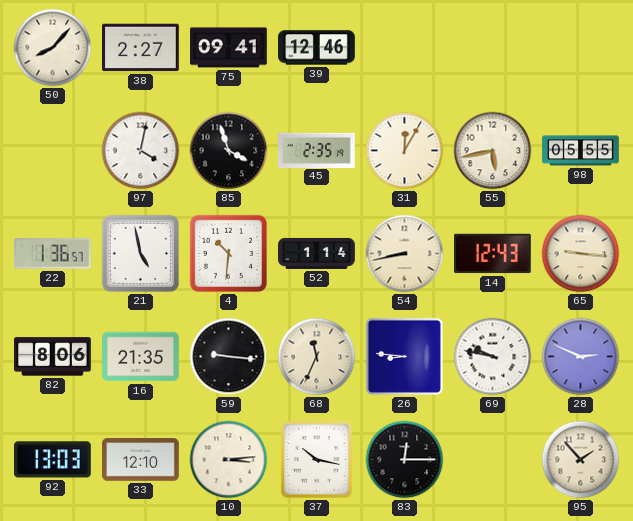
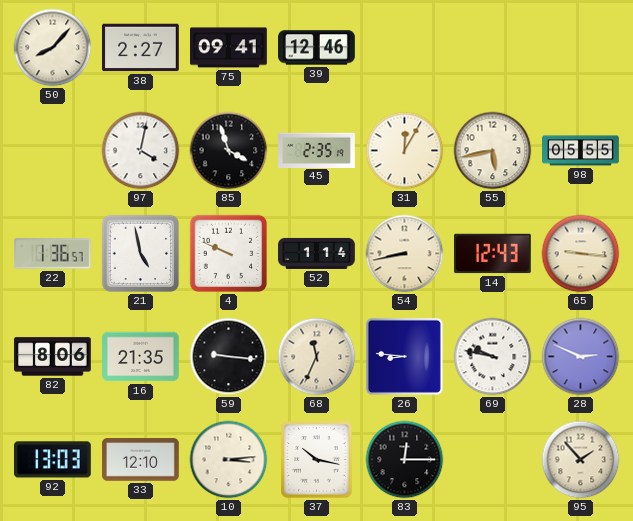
4: 10:31 -> 9:49 (229, 254)
